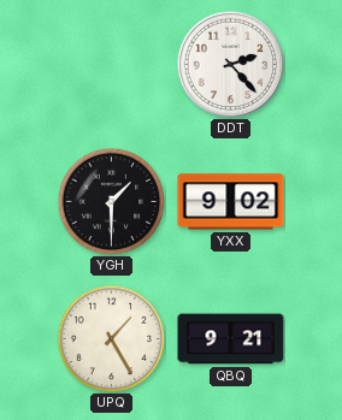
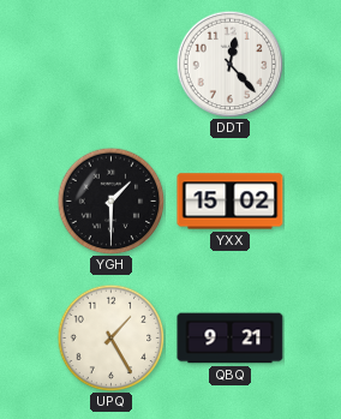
DDT: 2:23 -> 12:23 (229, 64)
YXX: 9:02 -> 15:02 (231, 202)
